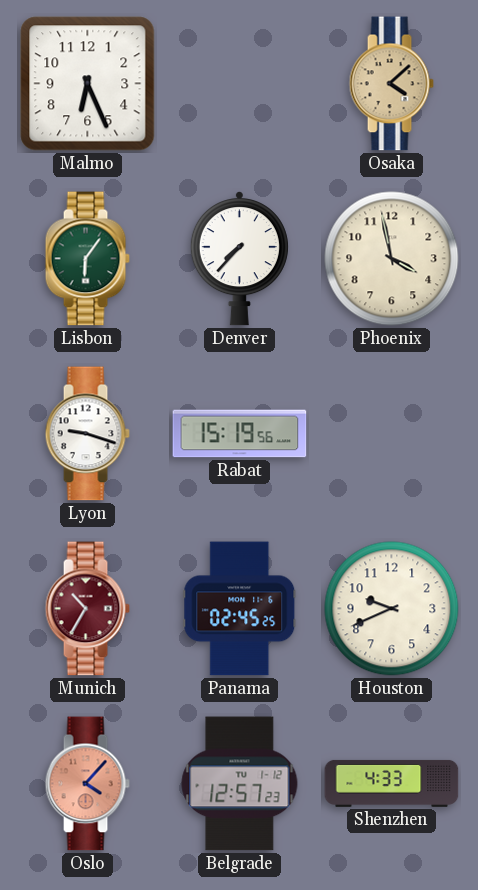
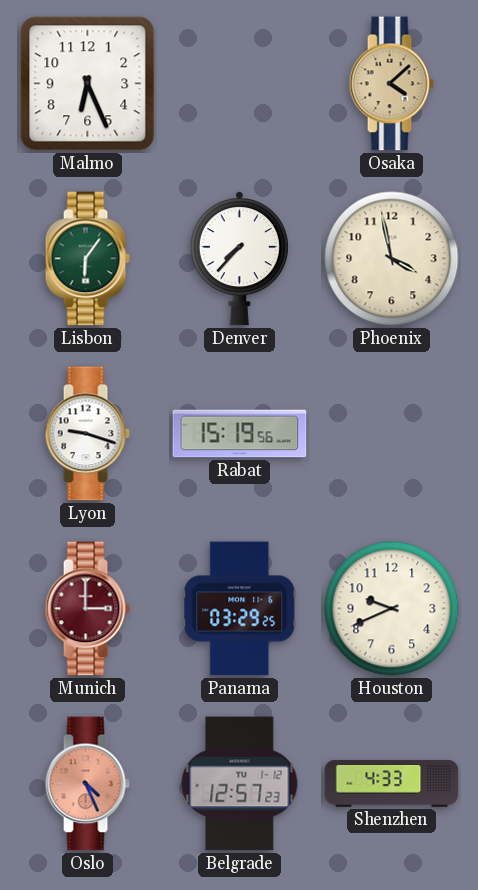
Munich: 10:35 -> 3:00 (87, 609)
Panama: 02:45 -> 03:29 (240, 609)
Oslo: 4:07 -> 4:26 (87, 784)
